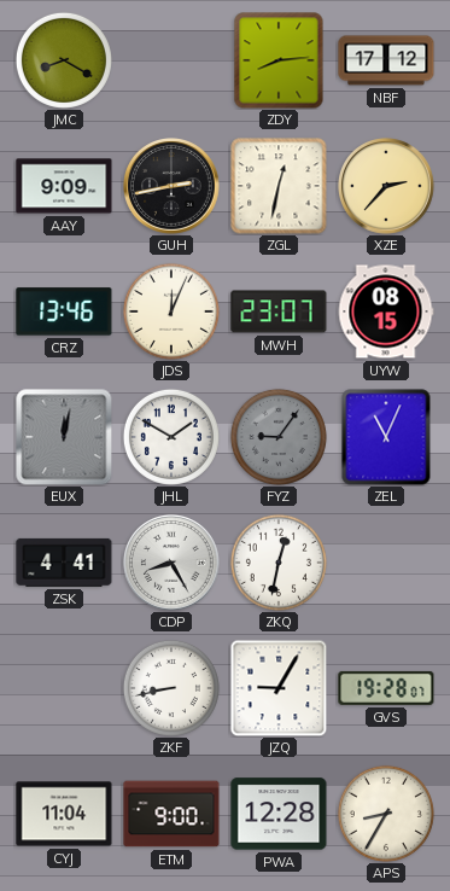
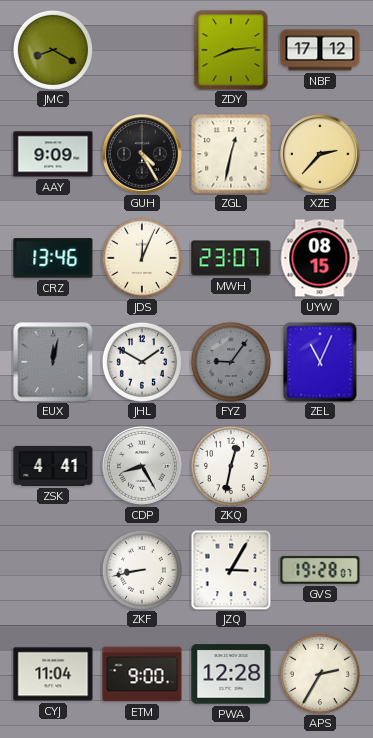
GUH: 2:43 -> 4:25 (143, 155)
JZQ: 9:05 -> 3:05 (231, 570)
APS: 8:35 -> 2:35 (320, 674)
